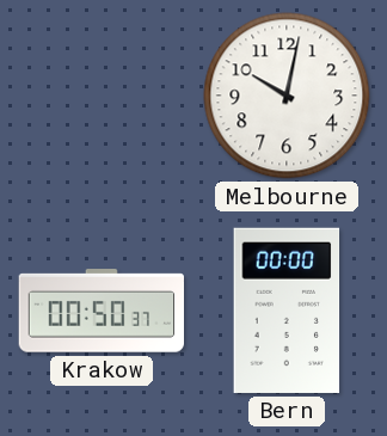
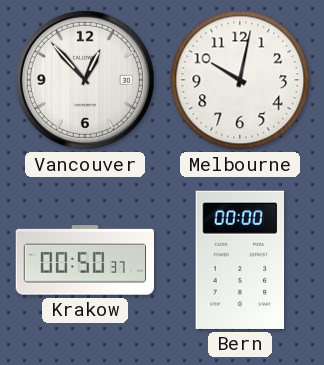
Vancouver: none -> 12:53 (85, 80)
